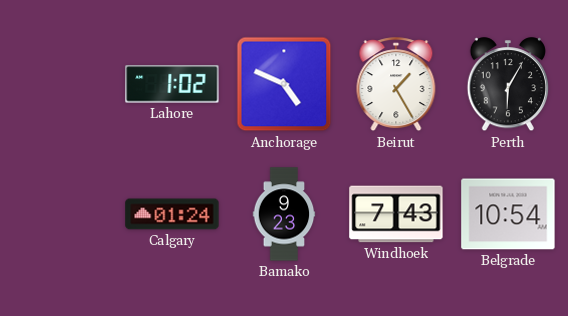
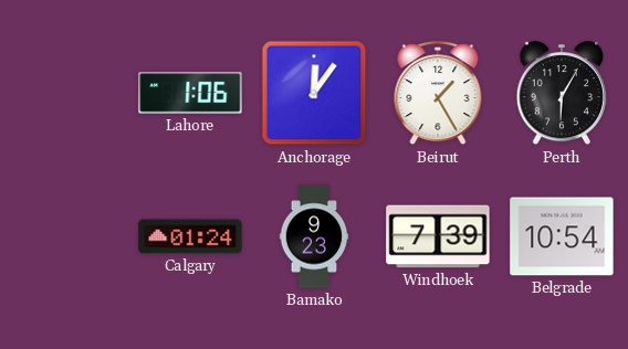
Lahore: 1:02 -> 1:06 (190, 93)
Anchorage: 4:49 -> 12:06 (314, 93)
Windhoek: 7:43 -> 7:39 (438, 236)
